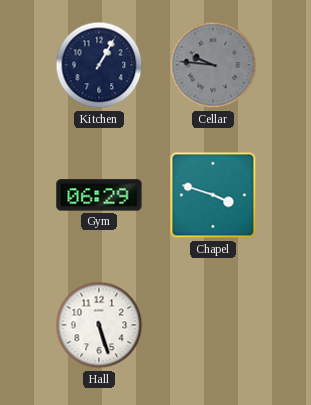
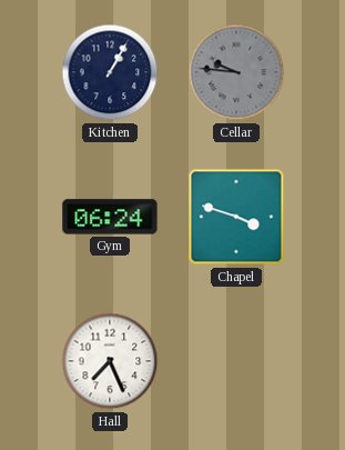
Gym: 06:29 -> 06:24 (110, 217)
Hall: 5:27 -> 7:26 (110, 361)
